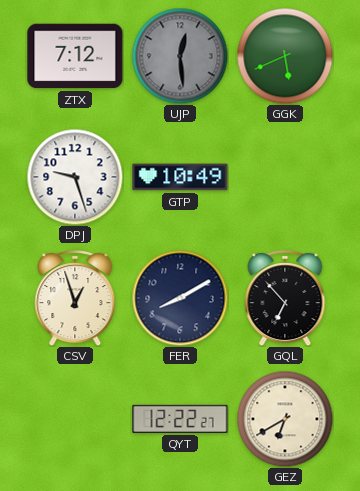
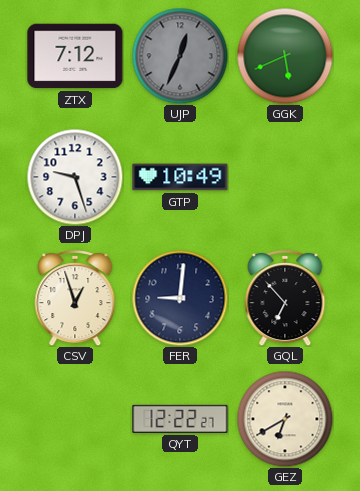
UJP: 12:29 -> 12:34 (180, 56)
FER: 8:10 -> 9:01 (180, 298)
